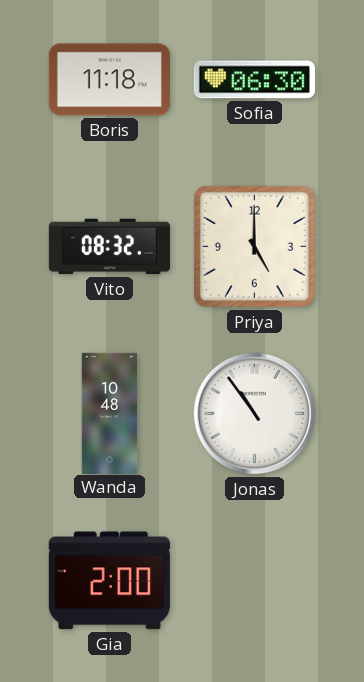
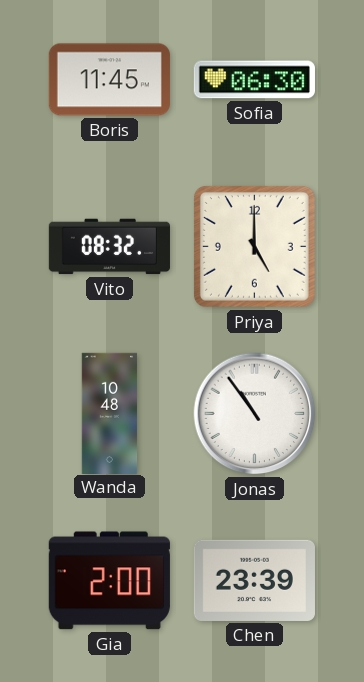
Boris: 11:18 -> 11:45 (109, 80)
Chen: none -> 23:39 (254, 580)
